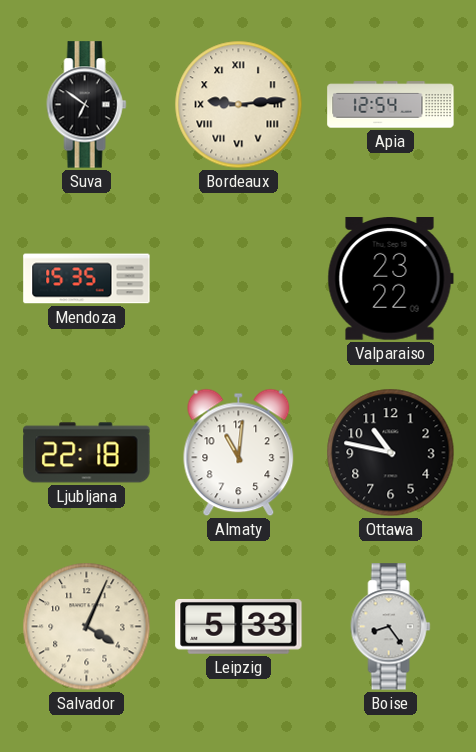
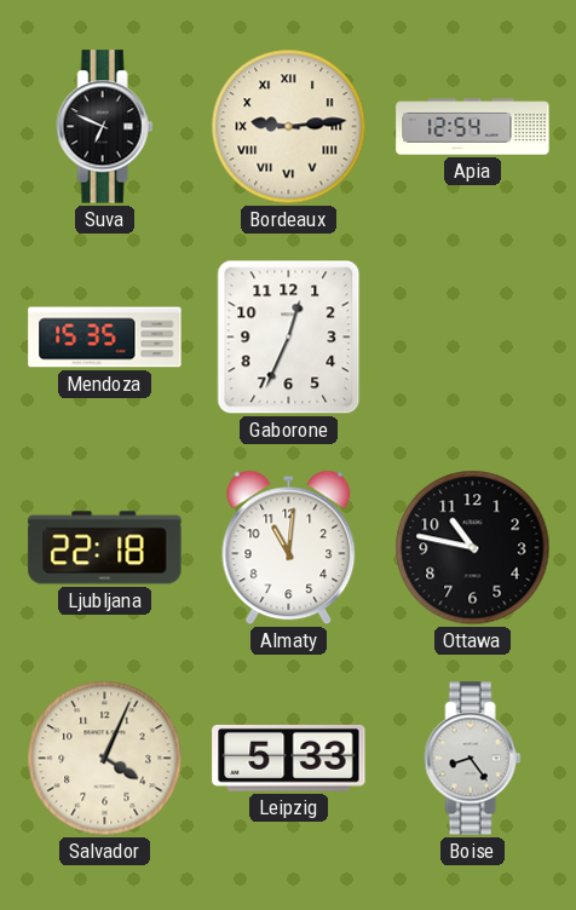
Suva: 6:51 -> 6:49 (105, 127)
Gaborone: none -> 12:34 (289, 338)
Valparaiso: 23:22 -> none (390, 279)
